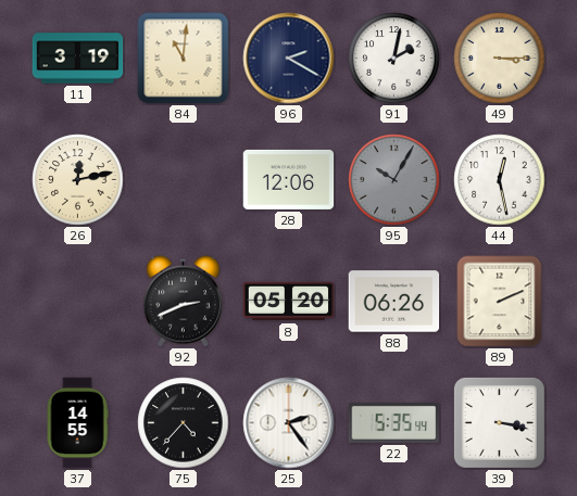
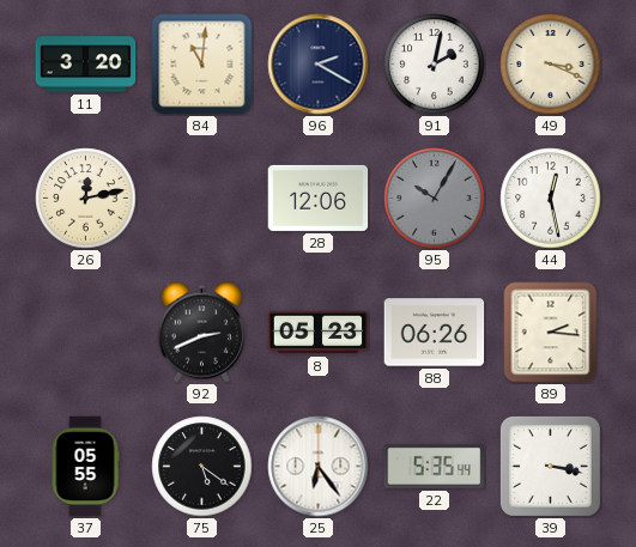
11: 3:19 -> 3:20 (86, 65)
49: 3:15 -> 3:19 (551, 65)
8: 05:20 -> 05:23 (319, 333)
89: 2:11 -> 2:16 (551, 333)
37: 14:55 -> 05:55 (85, 467)
75: 4:37 -> 5:21 (202, 467)
25: 2:24 -> 6:24 (319, 467)
